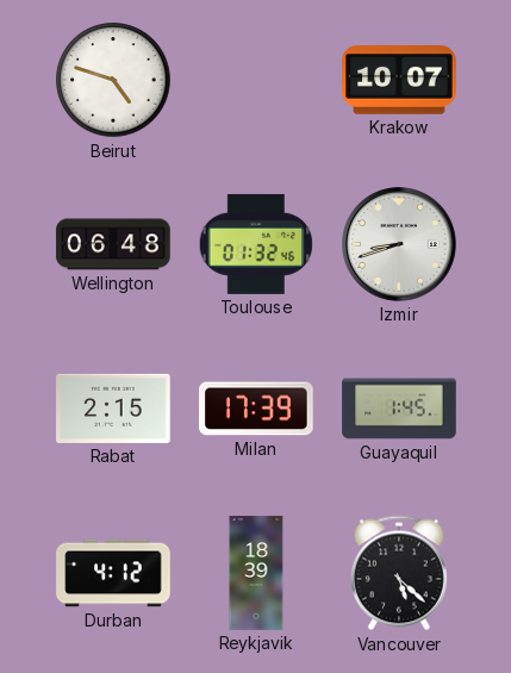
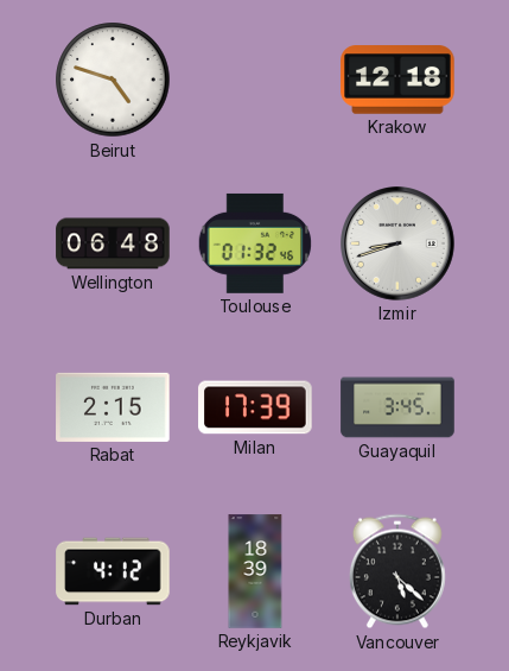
Krakow: 10:07 -> 12:18 (397, 80)
Guayaquil: 1:45 -> 3:45 (397, 407)
